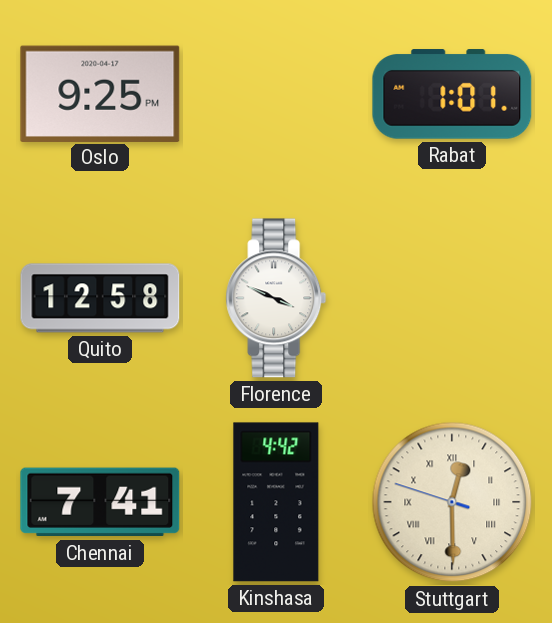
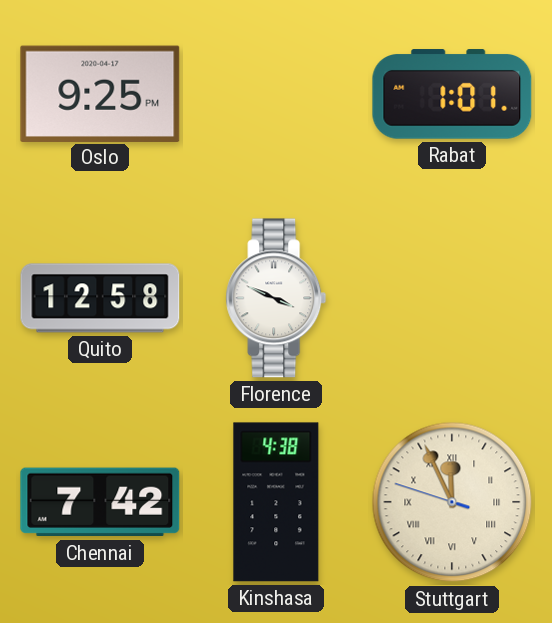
Chennai: 7:41 -> 7:42 (100, 502)
Kinshasa: 4:42 -> 4:38 (276, 502)
Stuttgart: 12:29 -> 11:55 (452, 502)
